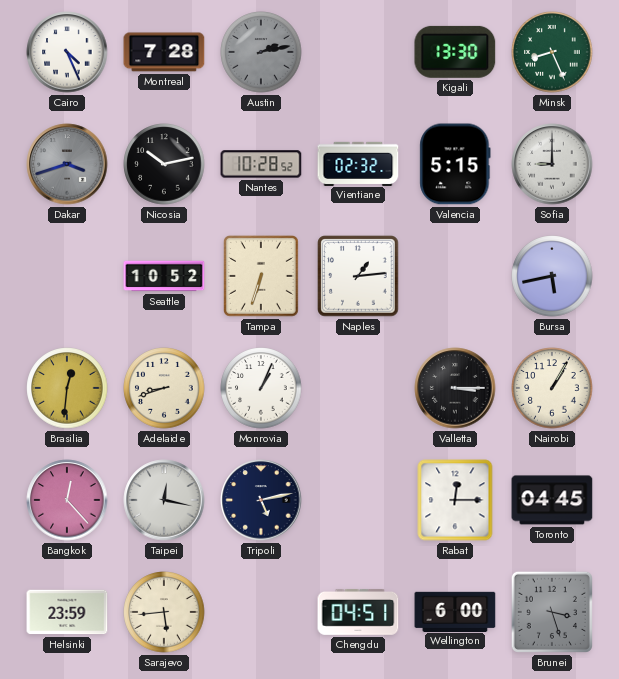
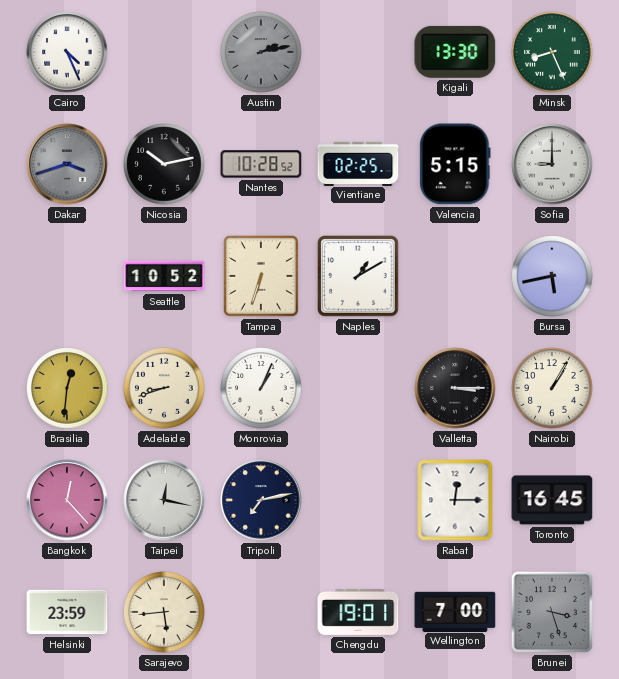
Montreal: 7:28 -> none (164, 52)
Vientiane: 02:32 -> 02:25 (358, 163)
Naples: 1:14 -> 1:10 (358, 276)
Tripoli: 5:13 -> 7:13 (261, 500)
Toronto: 04:45 -> 16:45 (552, 500)
Chengdu: 04:51 -> 19:01 (358, 612)
Wellington: 6:00 -> 7:00 (455, 611)
